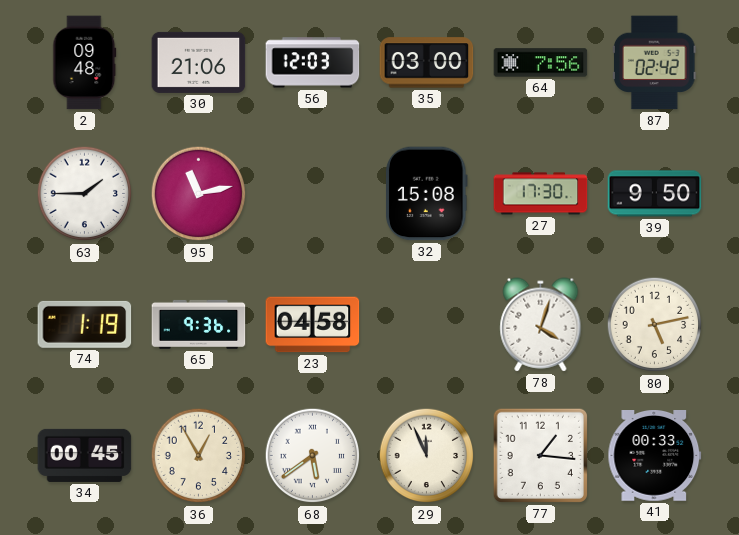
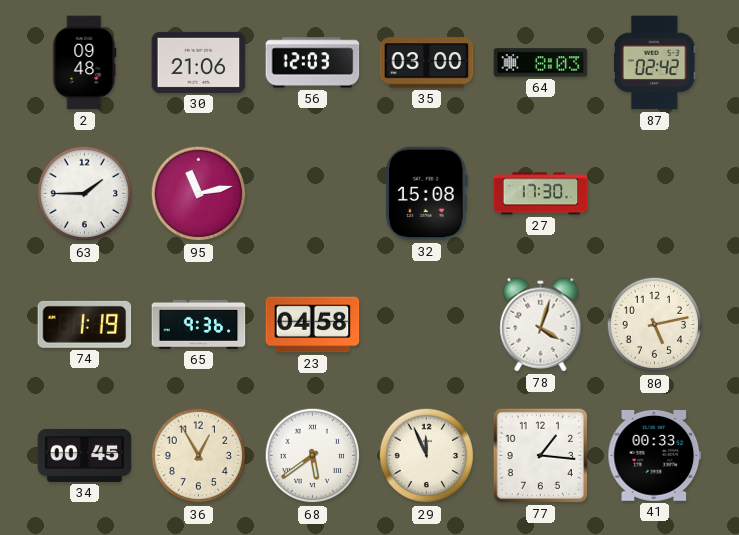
64: 7:56 -> 8:03 (541, 63)
39: 9:50 -> none (655, 194)
